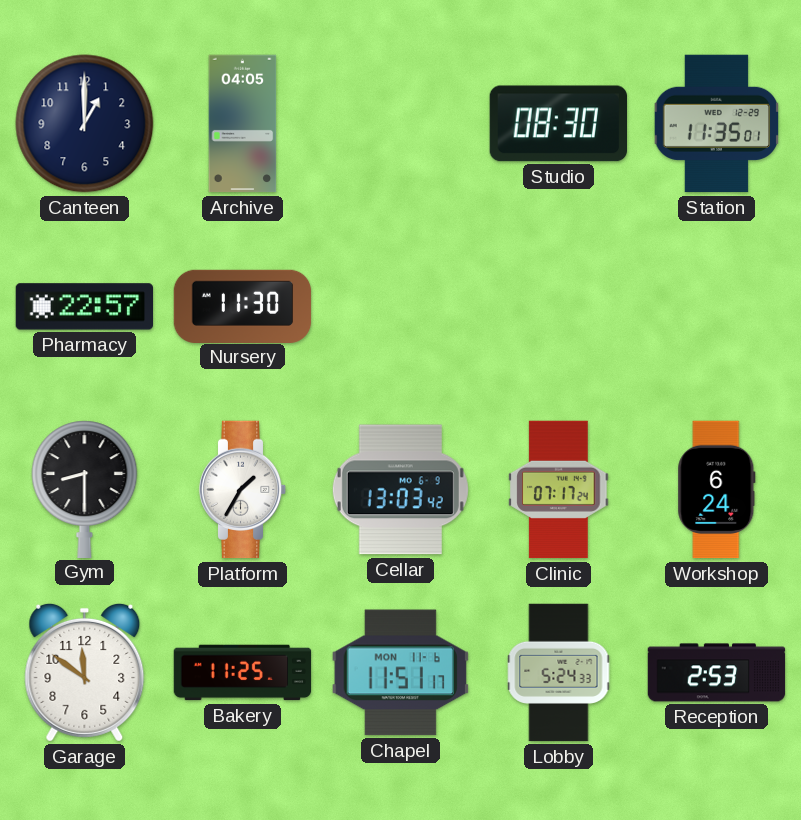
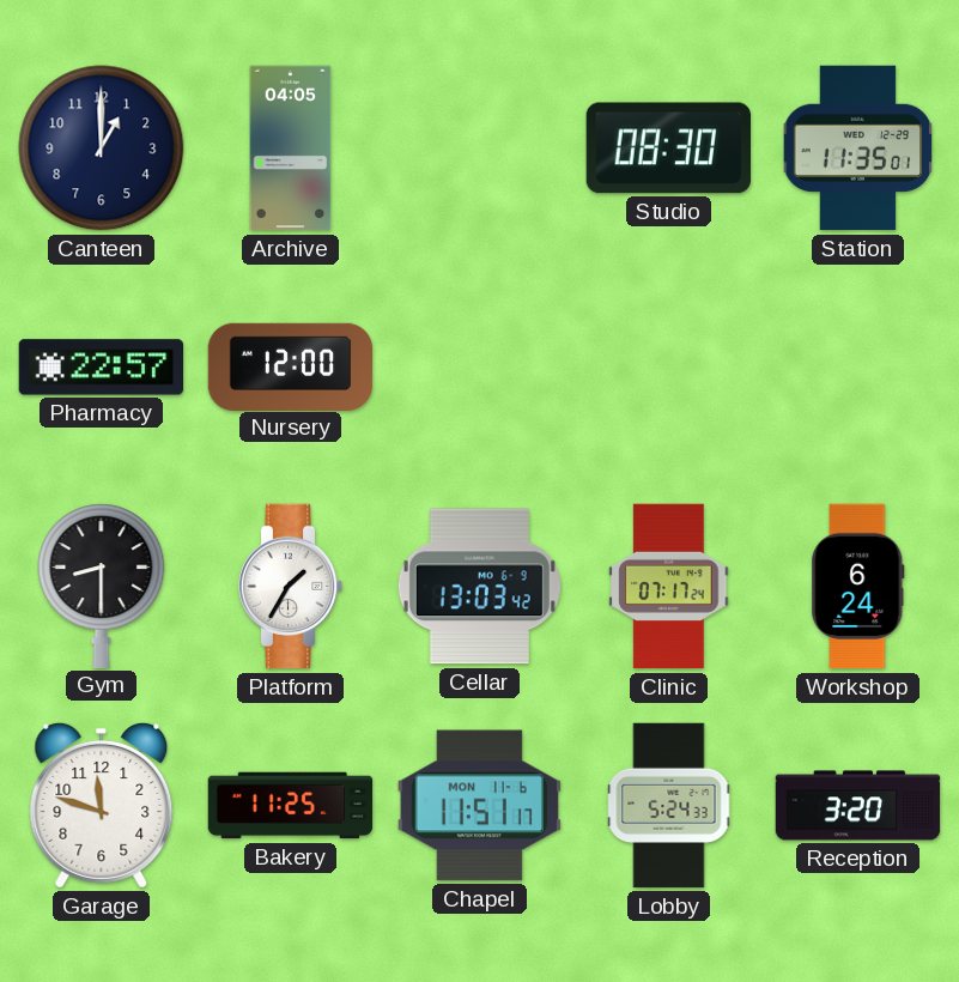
Nursery: 11:30 -> 12:00 (291, 366)
Garage: 11:51 -> 11:48 (102, 805)
Reception: 2:53 -> 3:20 (858, 806)
